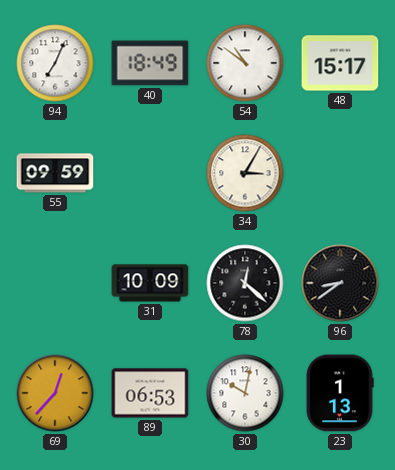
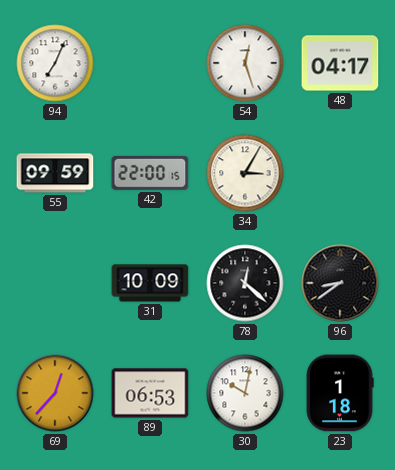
40: 18:49 -> none (150, 63)
54: 10:51 -> 12:27 (245, 63)
48: 15:17 -> 04:17 (340, 63)
42: none -> 22:00 (150, 173)
23: 1:13 -> 1:18 (340, 393)
